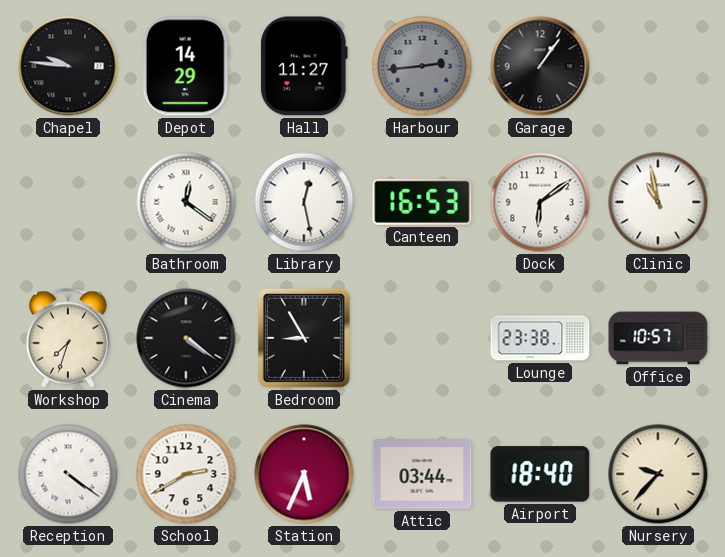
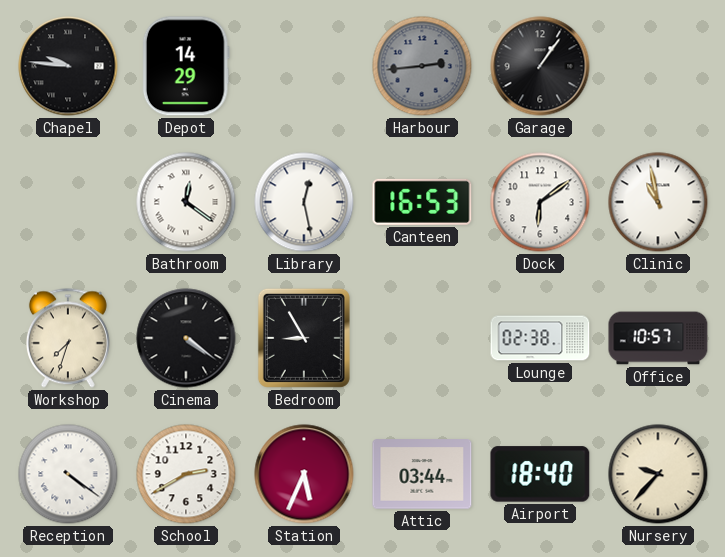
Hall: 11:27 -> none (304, 66)
Lounge: 23:38 -> 02:38 (540, 338)
